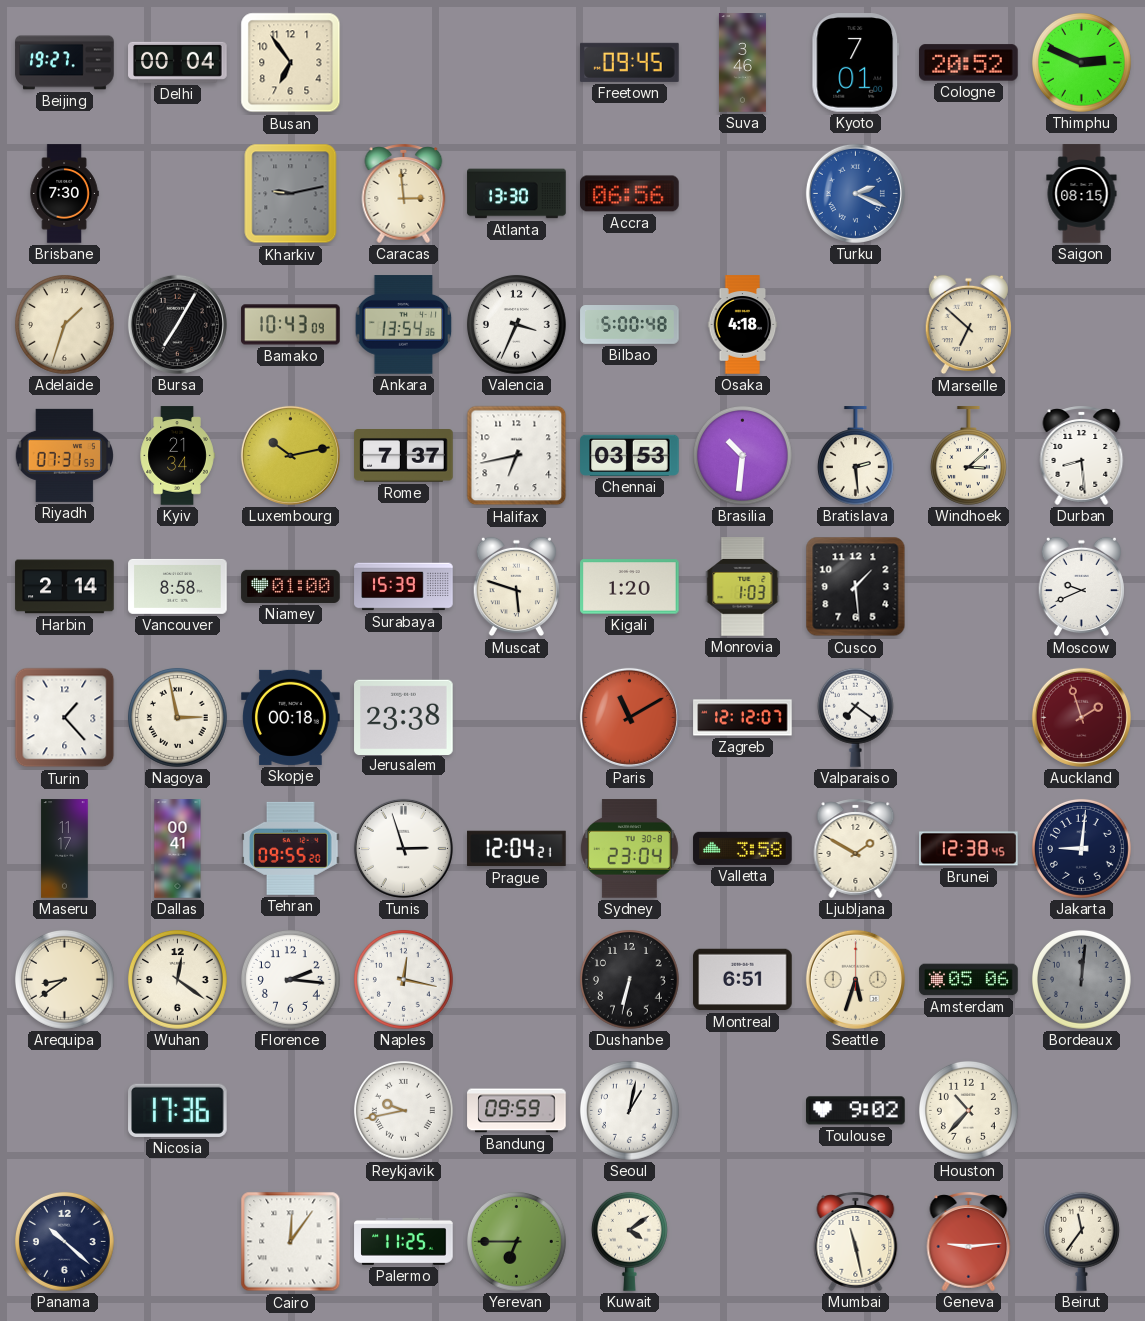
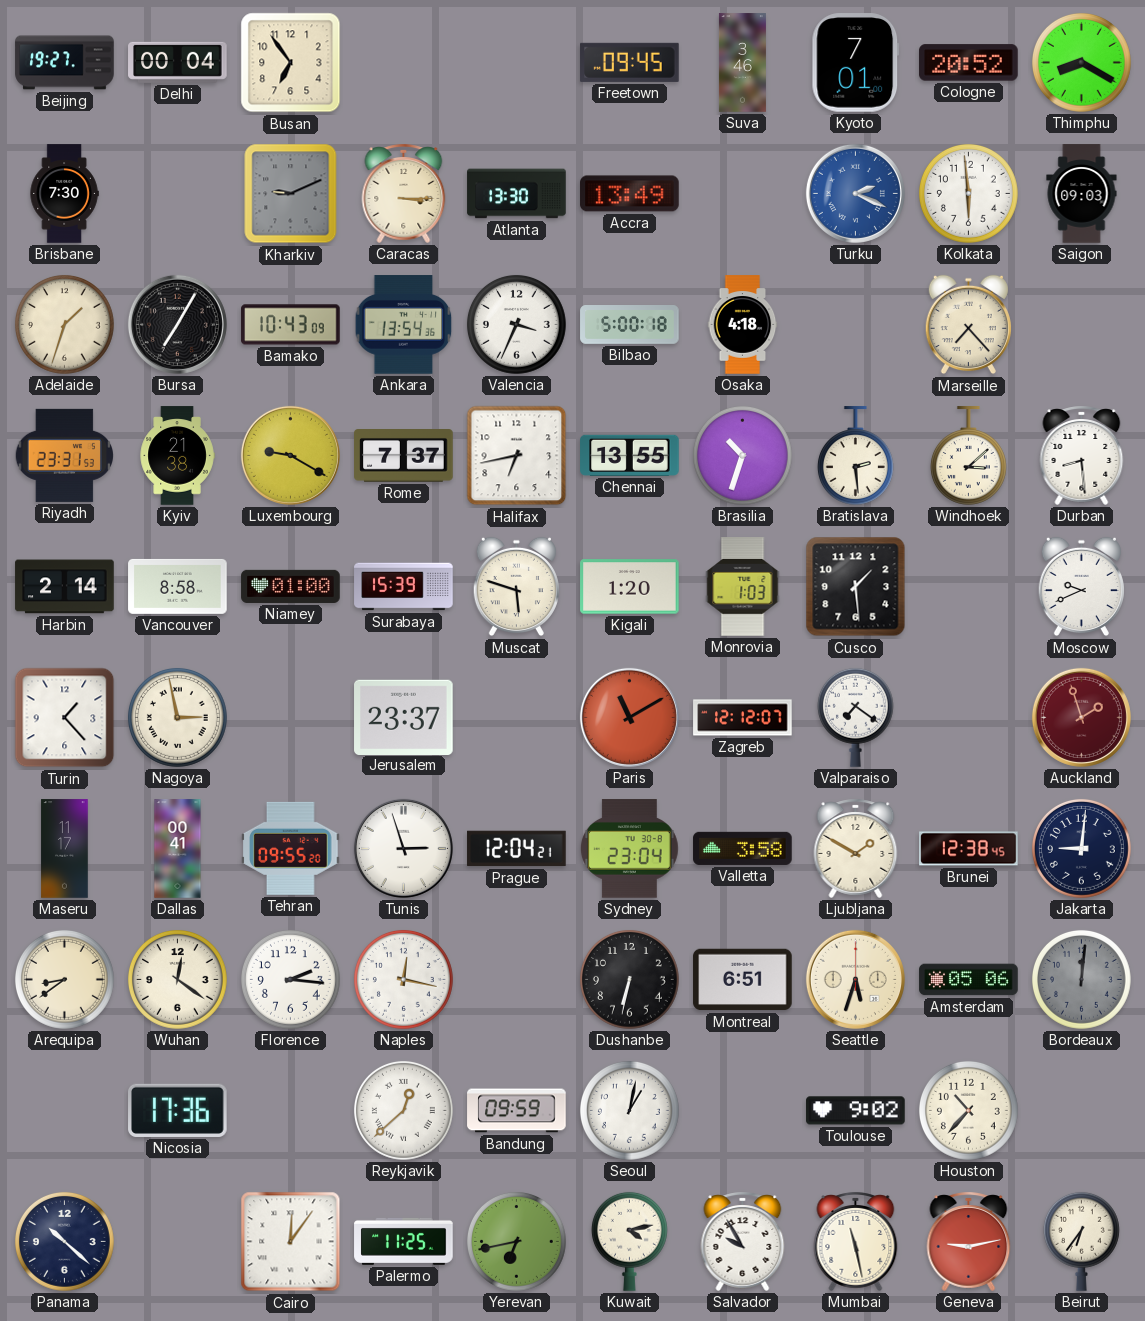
Thimphu: 2:49 -> 8:20 (1081, 62)
Kharkiv: 9:13 -> 9:11 (291, 194)
Caracas: 2:59 -> 3:15 (404, 193)
Accra: 06:56 -> 13:49 (630, 194)
Kolkata: none -> 5:59 (968, 193)
Saigon: 08:15 -> 09:03 (1082, 194)
Bilbao: 5:00:48 -> 5:00:18 (630, 325)
Marseille: 6:52 -> 7:23 (968, 325)
Riyadh: 07:31 -> 23:31 (64, 455)
Kyiv: 21:34 -> 21:38 (177, 456)
Luxembourg: 10:13 -> 9:20 (290, 455)
Chennai: 03:53 -> 13:55 (630, 455)
Brasilia: 10:31 -> 10:33 (742, 455)
Skopje: 00:18 -> none (291, 717)
Jerusalem: 23:38 -> 23:37 (404, 717)
Reykjavik: 9:43 -> 12:38 (403, 1110)
Yerevan: 6:45 -> 6:43 (516, 1241)
Kuwait: 4:09 -> 4:13 (629, 1241)
Salvador: none -> 9:55 (743, 1241)
Geneva: 9:14 -> 9:13 (969, 1241)
Beirut: 11:36 -> 6:36 (1081, 1241)
